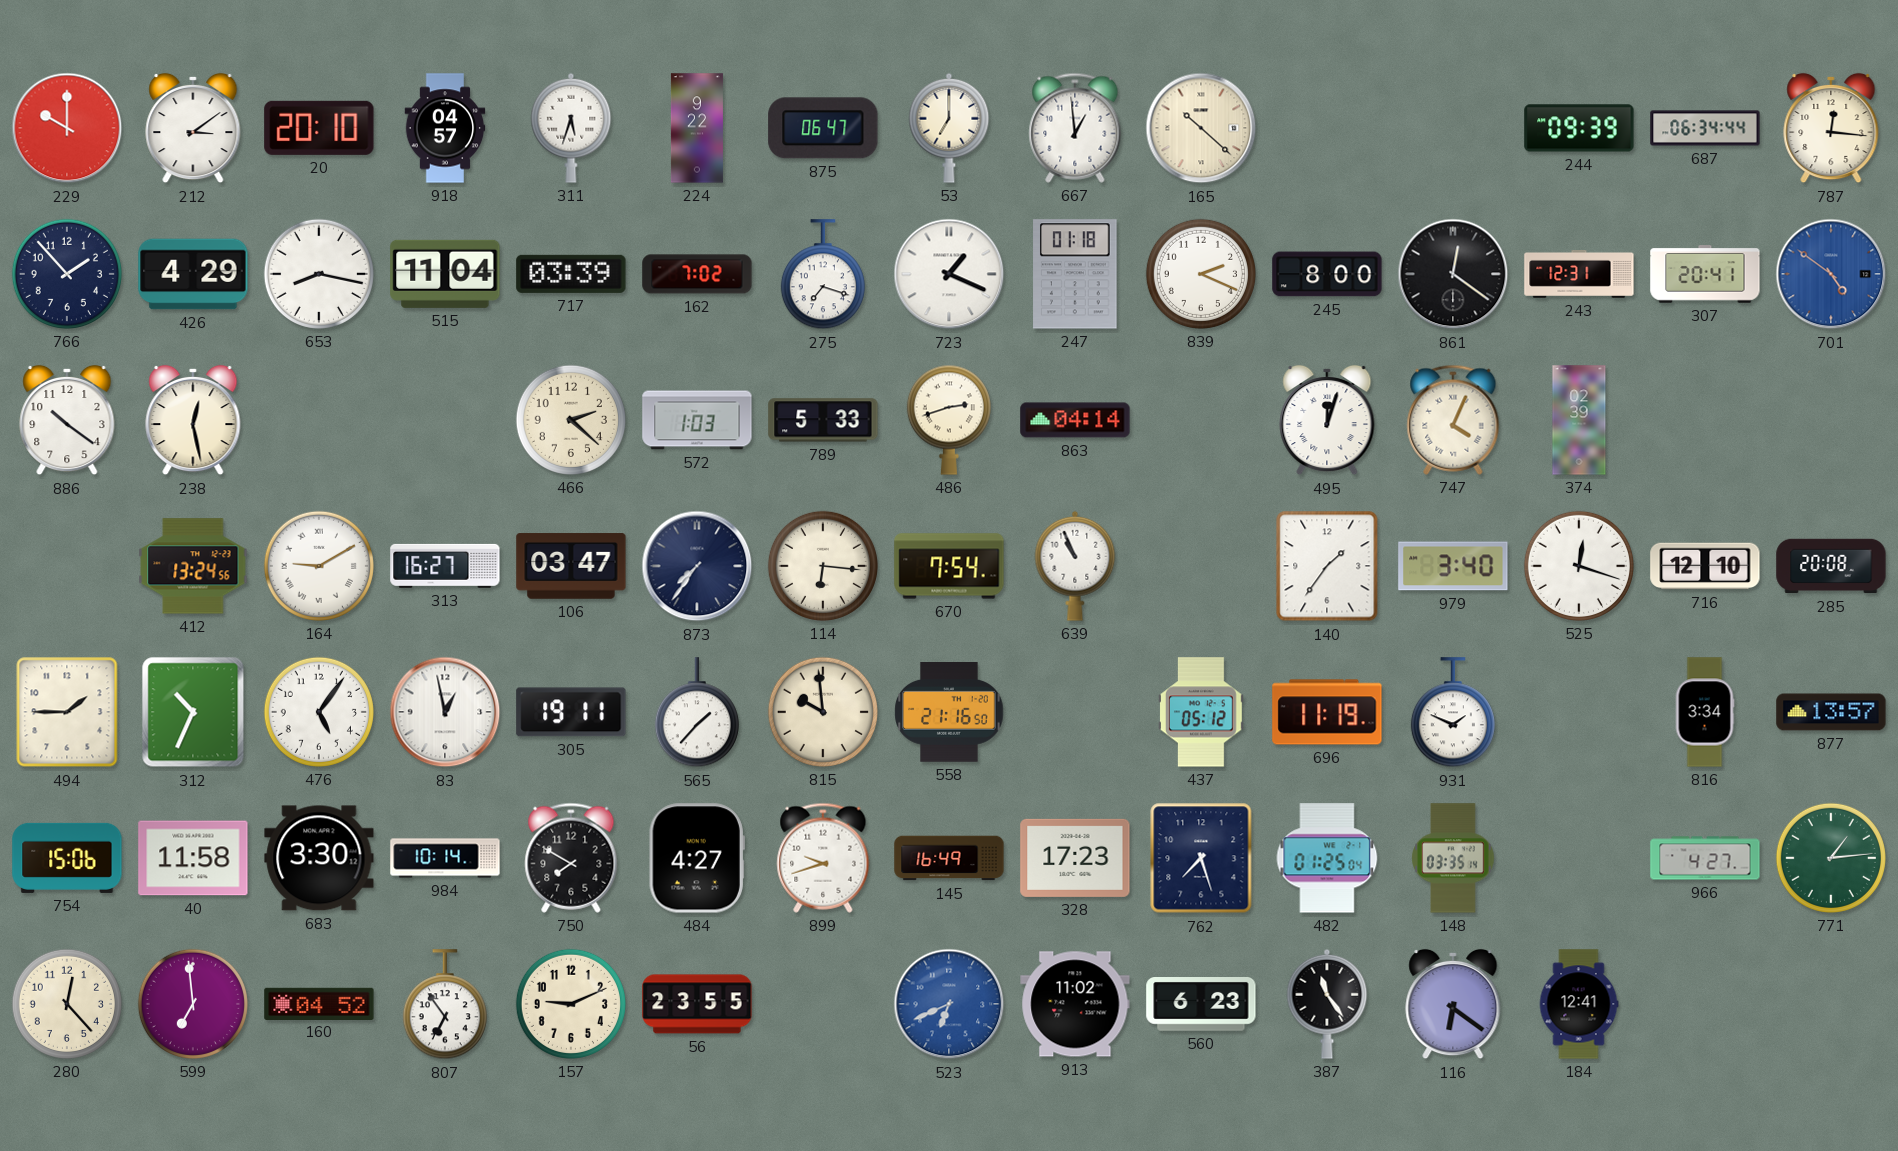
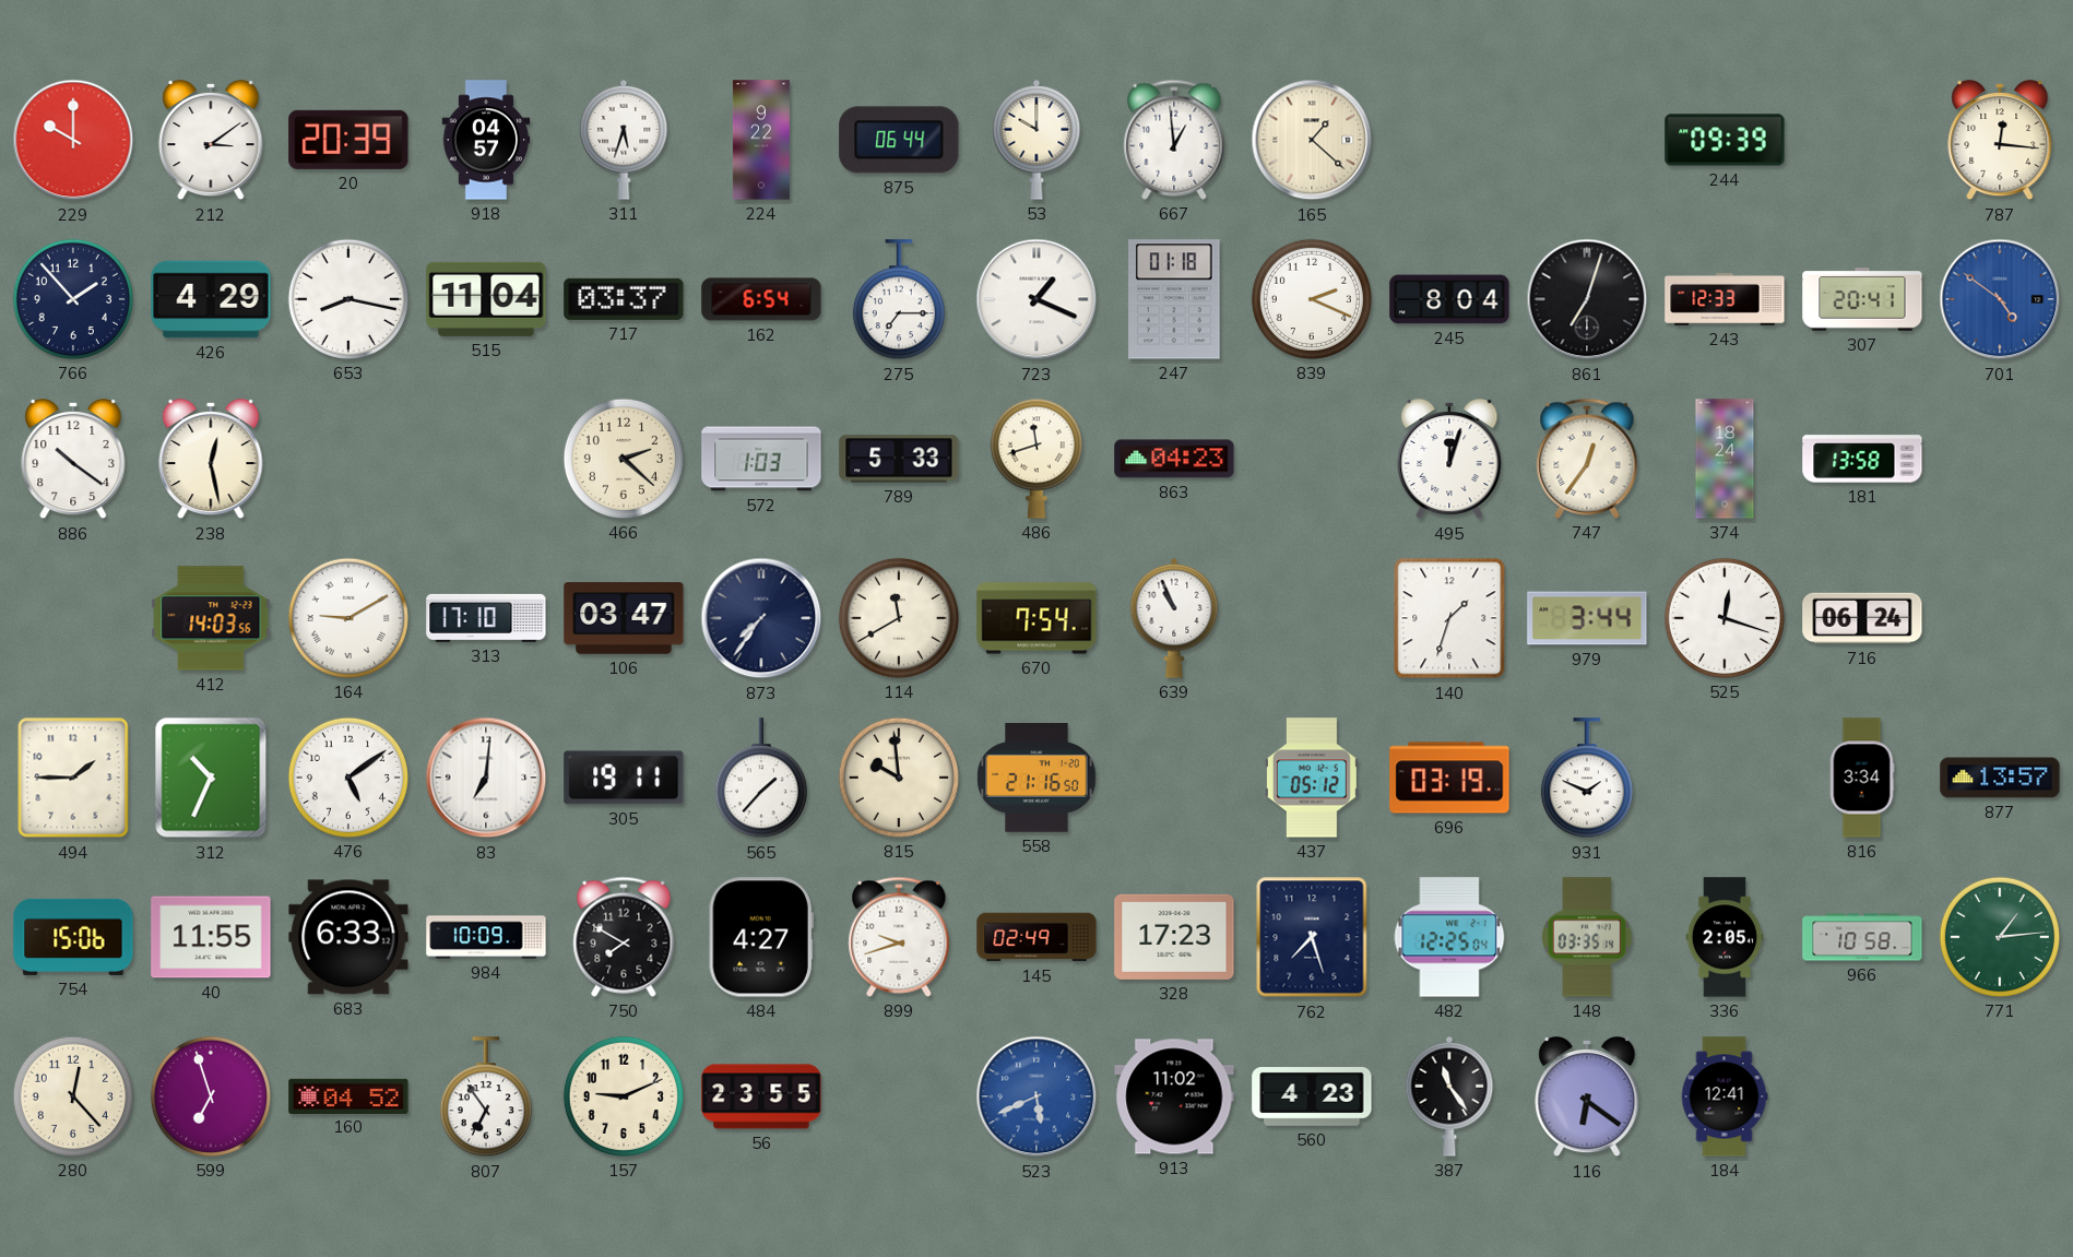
20: 20:10 -> 20:39 (348, 140)
875: 06:47 -> 06:44 (899, 140)
53: 7:00 -> 10:00 (1036, 140)
165: 10:22 -> 1:22 (1312, 140)
687: 06:34 -> none (1705, 128)
717: 03:39 -> 03:37 (624, 299)
162: 7:02 -> 6:54 (761, 299)
275: 7:18 -> 7:15 (899, 300)
245: 8:00 -> 8:04 (1449, 299)
861: 12:21 -> 7:03 (1587, 299)
243: 12:31 -> 12:33 (1725, 299)
486: 2:42 -> 11:42 (1036, 459)
863: 04:14 -> 04:23 (1174, 459)
747: 4:04 -> 12:36 (1587, 459)
374: 02:39 -> 18:24 (1725, 459)
181: none -> 13:58 (1862, 459)
412: 13:24 -> 14:03 (211, 618)
313: 16:27 -> 17:10 (486, 618)
114: 6:16 -> 11:40 (899, 618)
140: 1:36 -> 1:33 (1449, 618)
979: 3:40 -> 3:44 (1587, 618)
716: 12:10 -> 06:24 (1862, 618)
285: 20:08 -> none (1831, 566)
476: 5:06 -> 5:09 (348, 778)
83: 12:58 -> 7:01 (486, 778)
696: 11:19 -> 03:19 (1449, 778)
40: 11:58 -> 11:55 (211, 937)
683: 3:30 -> 6:33 (348, 937)
984: 10:14 -> 10:09 (486, 937)
145: 16:49 -> 02:49 (1036, 937)
482: 01:25 -> 12:25 (1449, 937)
336: none -> 2:05 (1725, 937)
966: 4:27 -> 10:58 (1862, 937)
599: 6:59 -> 6:57 (211, 1096)
523: 6:41 -> 5:41 (1036, 1096)
560: 6:23 -> 4:23 (1312, 1098)
